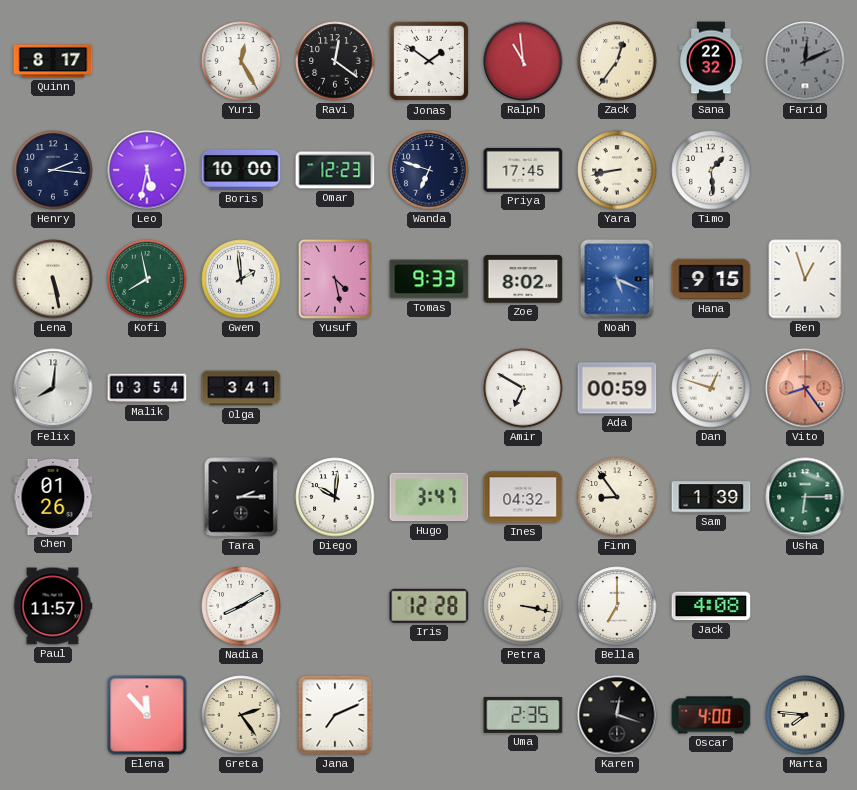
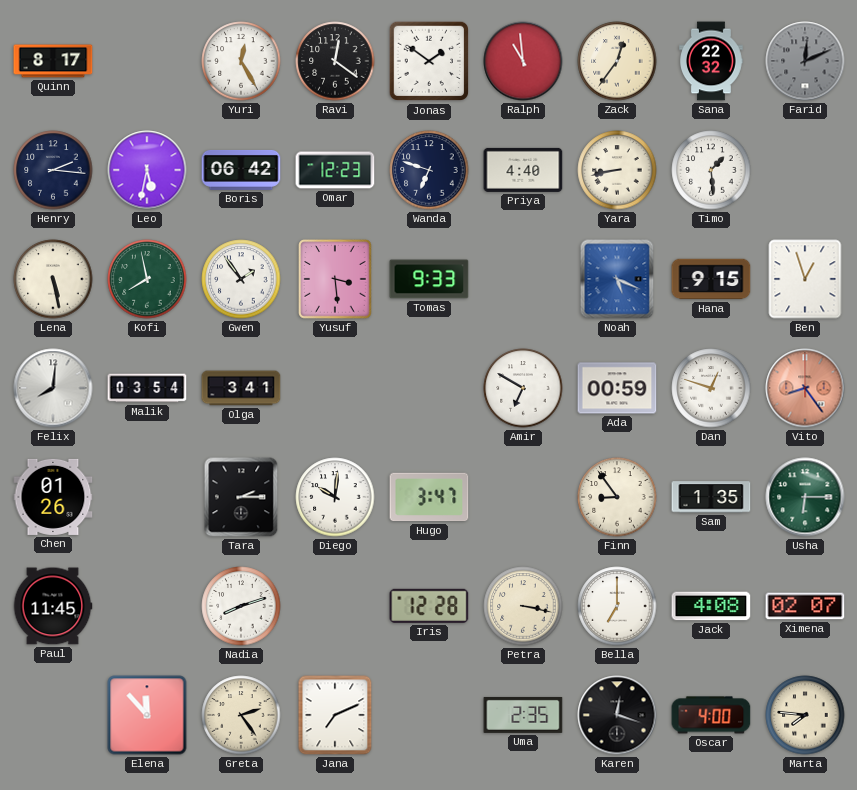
Boris: 10:00 -> 06:42 (241, 170)
Priya: 17:45 -> 4:40 (523, 170)
Gwen: 1:59 -> 1:54 (241, 279)
Yusuf: 4:28 -> 3:29 (335, 279)
Zoe: 8:02 -> none (523, 279)
Ines: 04:32 -> none (523, 497)
Sam: 1:39 -> 1:35 (711, 497)
Paul: 11:57 -> 11:45 (53, 606)
Nadia: 8:10 -> 8:12 (241, 606)
Ximena: none -> 02:07 (805, 606)
